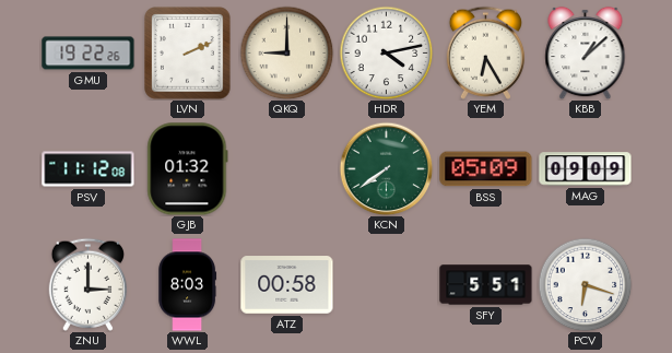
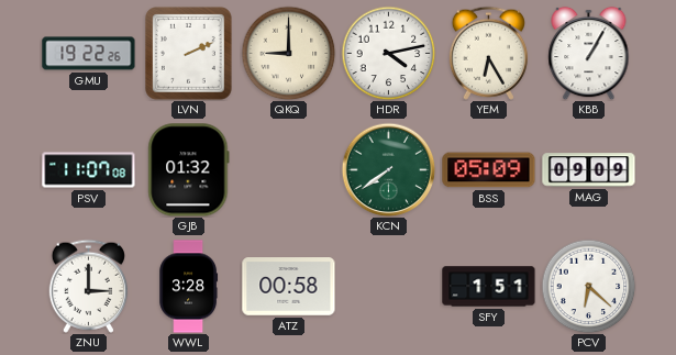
KBB: 1:08 -> 1:05 (589, 53)
PSV: 11:12 -> 11:07 (89, 170)
WWL: 8:03 -> 3:28 (189, 287)
SFY: 5:51 -> 1:51 (489, 287)
PCV: 6:18 -> 6:22 (588, 286)
